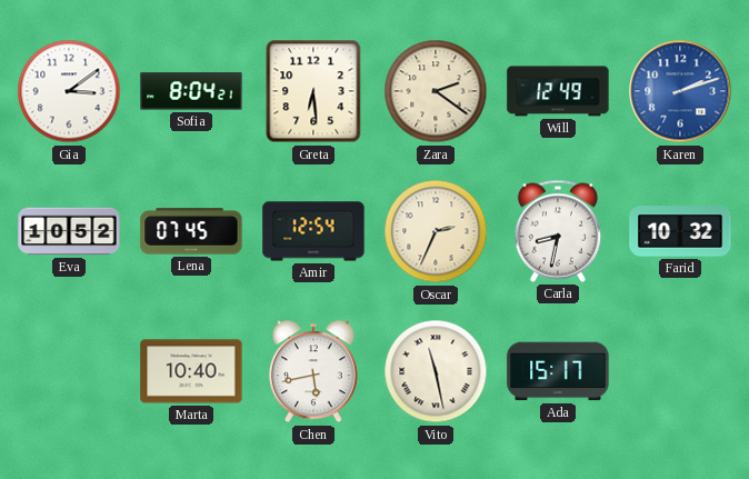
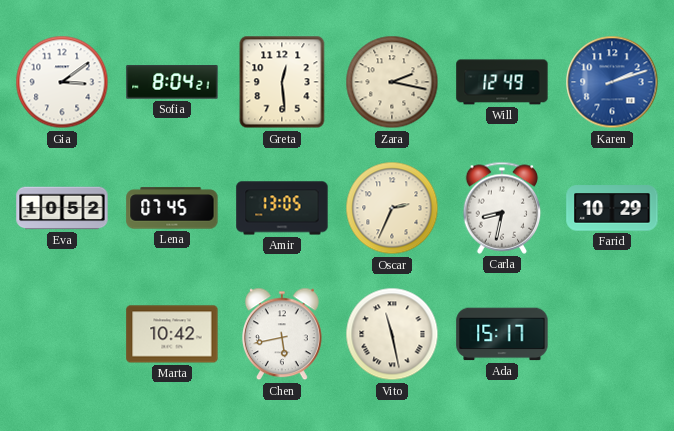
Greta: 6:29 -> 12:29 (282, 82)
Zara: 2:21 -> 2:17 (392, 82)
Amir: 12:54 -> 13:05 (282, 208)
Farid: 10:32 -> 10:29 (612, 208)
Marta: 10:40 -> 10:42 (172, 334)
